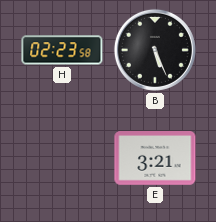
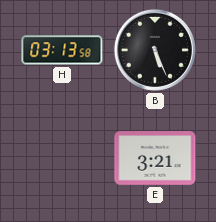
H: 02:23 -> 03:13 (62, 50)
